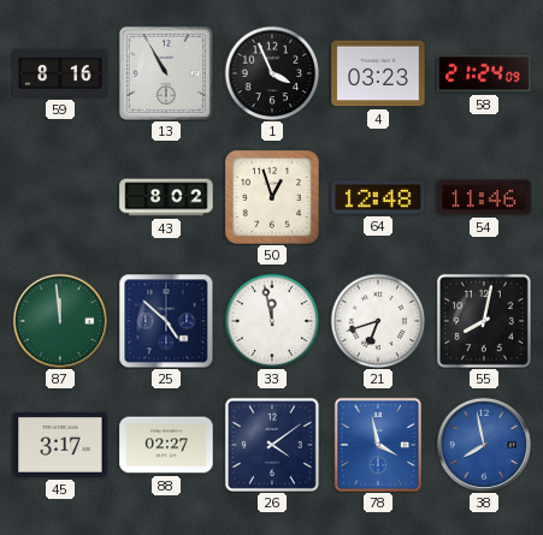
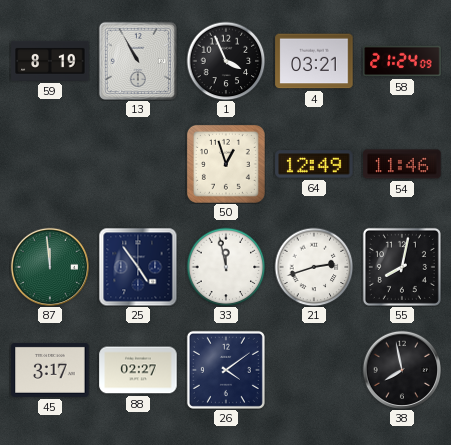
59: 8:16 -> 8:19 (50, 61)
4: 03:23 -> 03:21 (314, 61)
43: 8:02 -> none (166, 197)
64: 12:48 -> 12:49 (314, 164)
25: 4:52 -> 4:54 (138, 267)
21: 6:42 -> 2:42 (314, 267)
78: 3:58 -> none (378, 445)
38 dial: blue -> black (401, 369)
